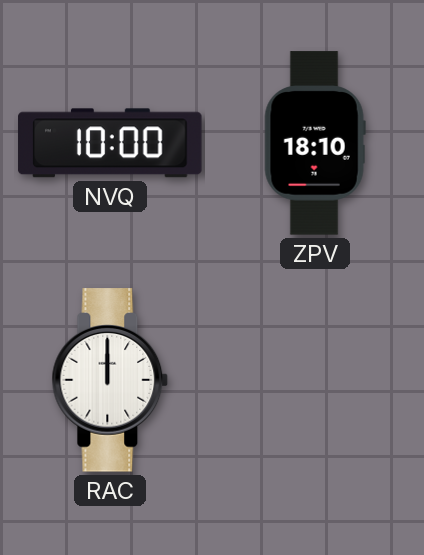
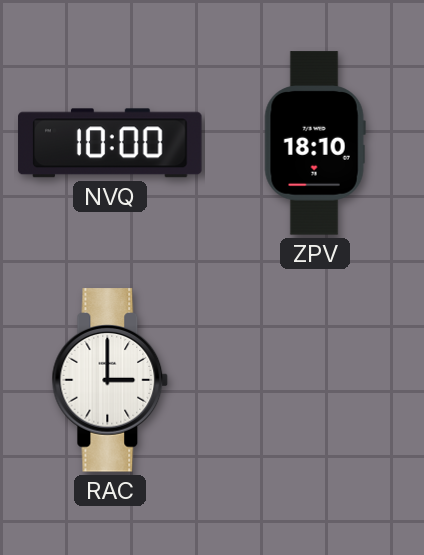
RAC: 12:00 -> 3:00 (110, 380)
